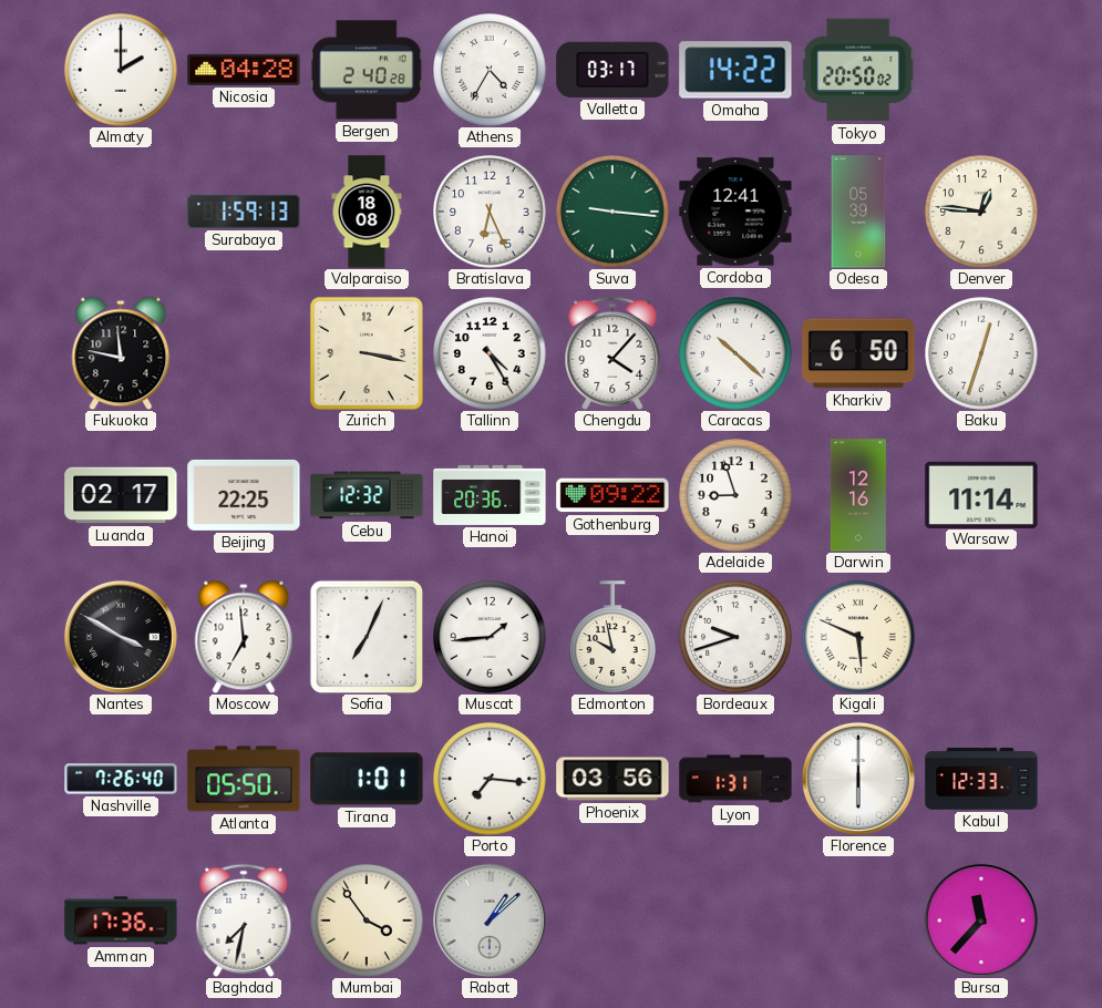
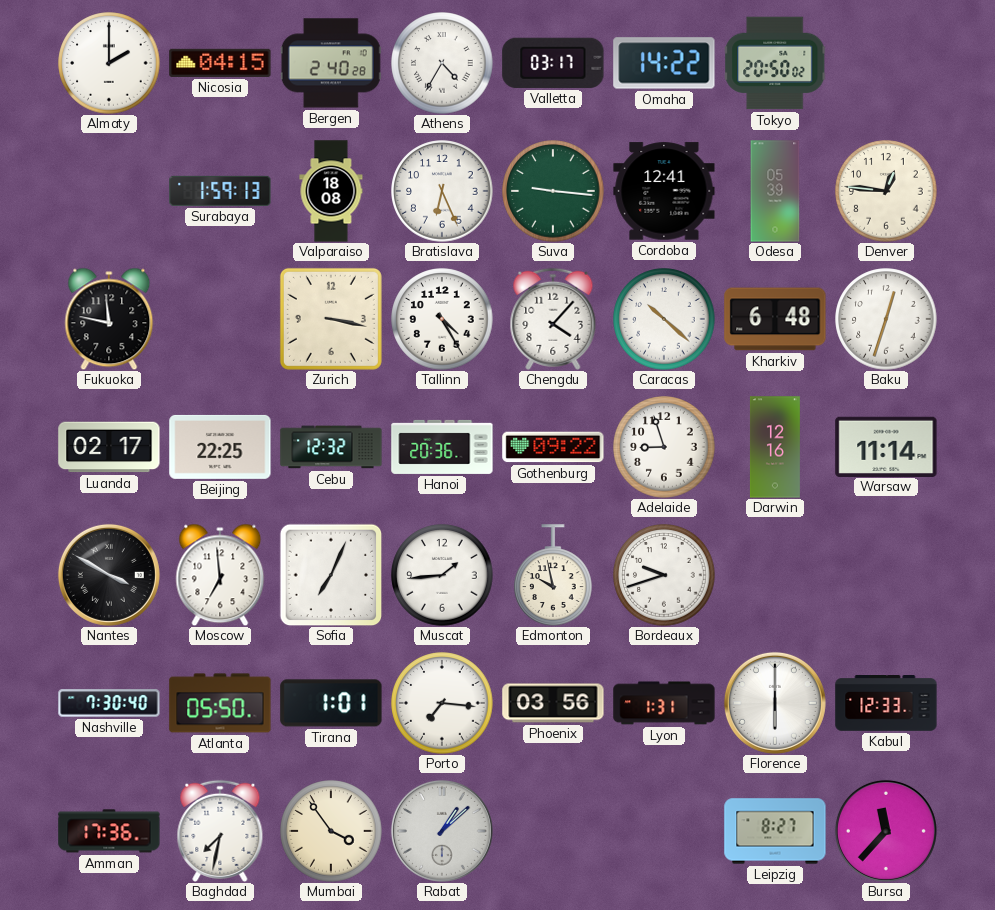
Nicosia: 04:28 -> 04:15 (220, 63)
Kharkiv: 6:50 -> 6:48 (775, 319)
Kigali: 5:49 -> none (858, 637)
Nashville: 7:26 -> 7:30 (109, 703)
Leipzig: none -> 8:27 (775, 831)
